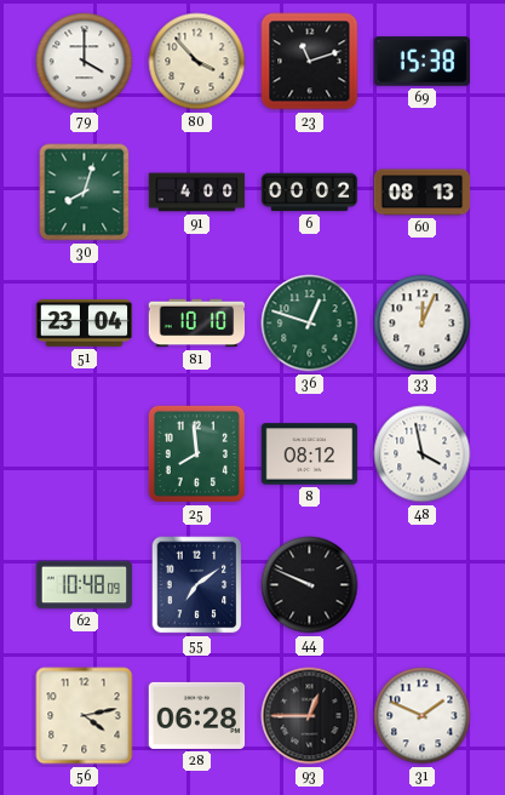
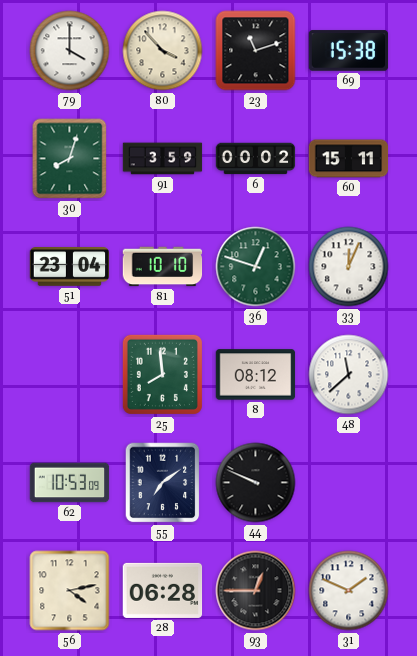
91: 4:00 -> 3:59 (163, 159)
60: 08:13 -> 15:11 (349, 159)
48: 3:58 -> 11:38 (349, 375)
62: 10:48 -> 10:53 (70, 483)
